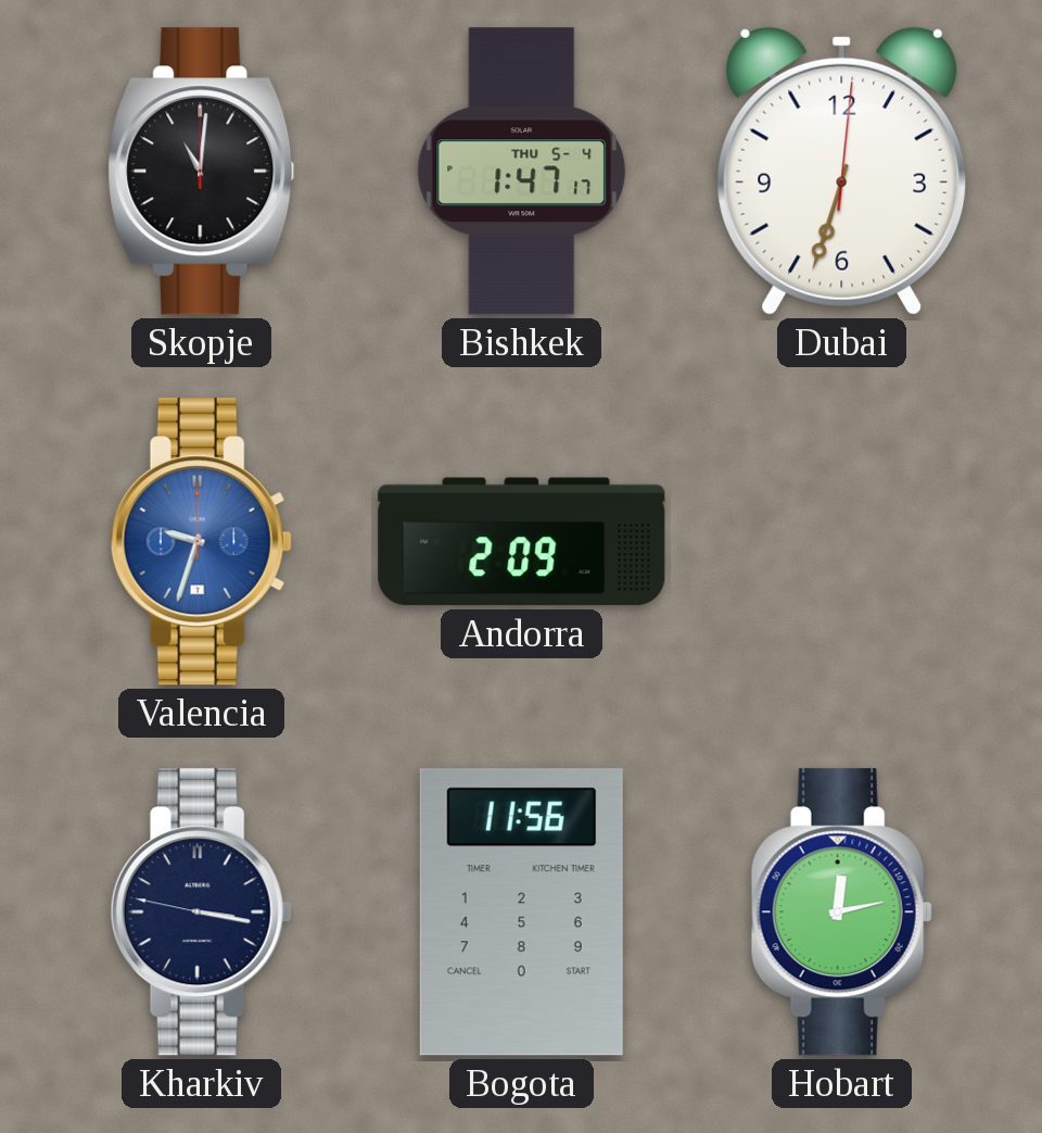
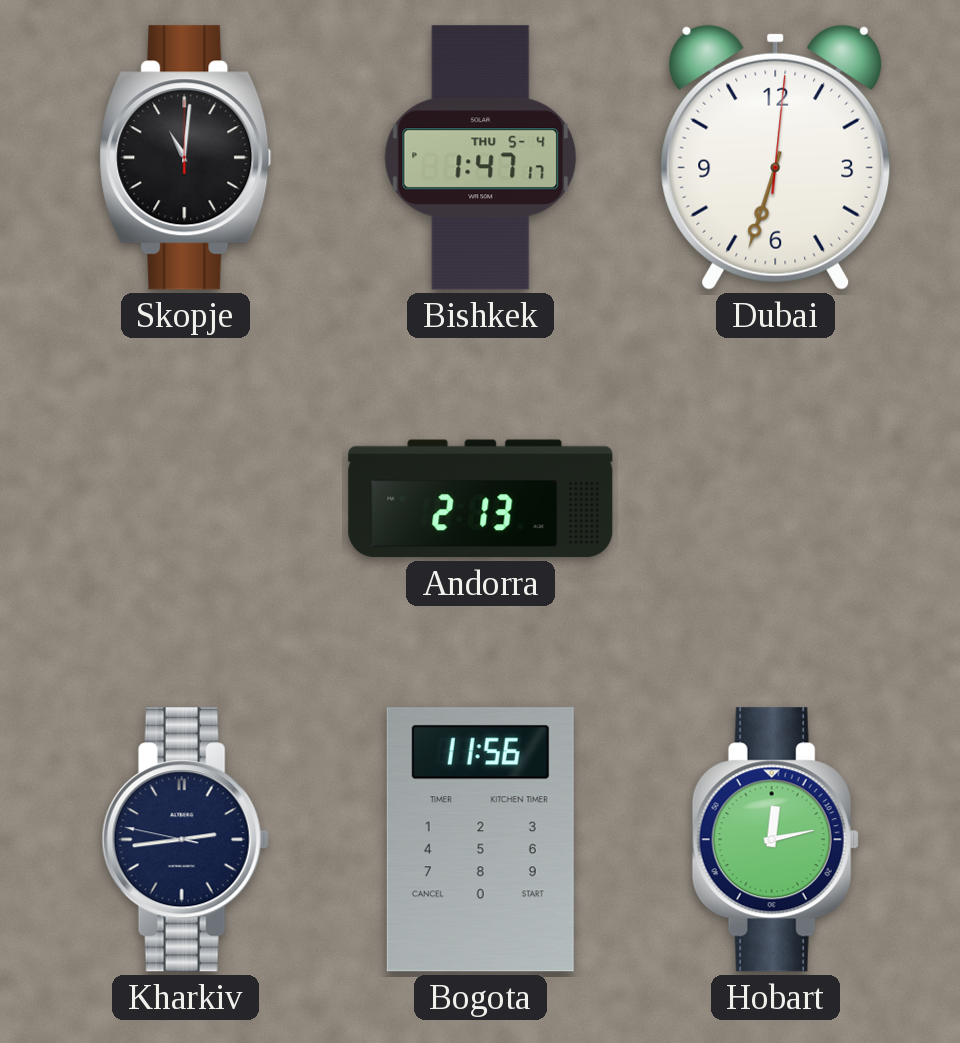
Valencia: 9:33 -> none (201, 542)
Andorra: 2:09 -> 2:13 (481, 499)
Kharkiv: 3:16 -> 2:43 (185, 840)
